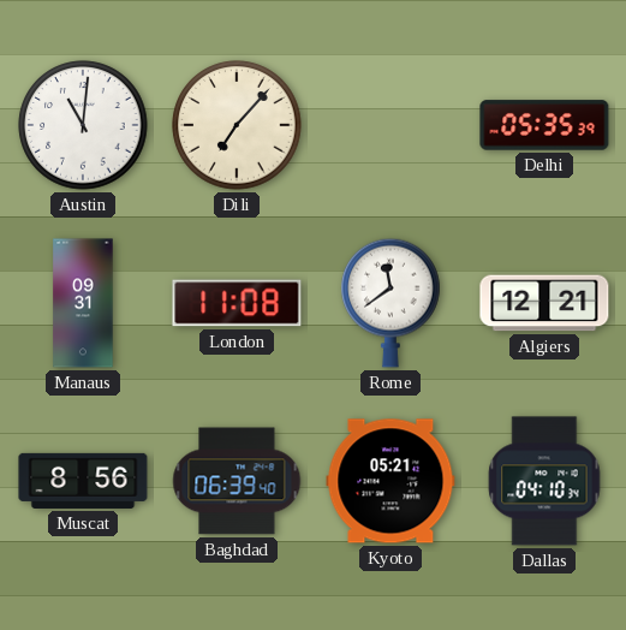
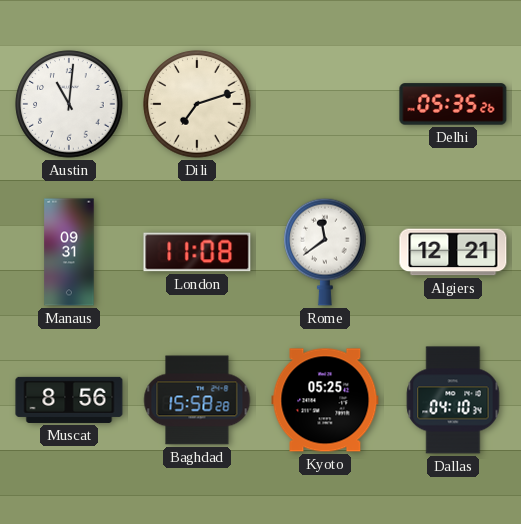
Dili: 7:07 -> 7:12 (197, 104)
Delhi: 05:35:39 -> 05:35:26 (453, 104)
Baghdad: 06:39 -> 15:58 (197, 400)
Kyoto: 05:21 -> 05:25 (325, 400)
